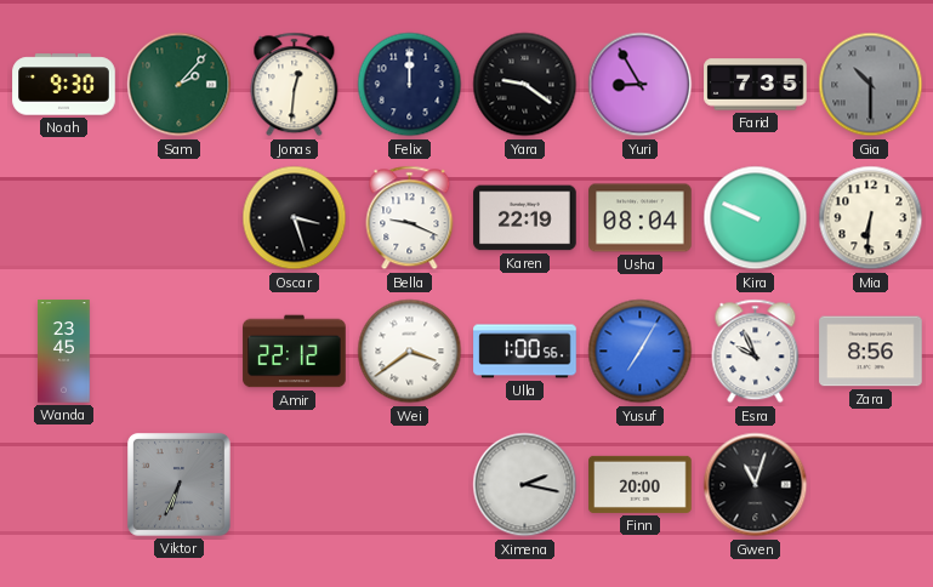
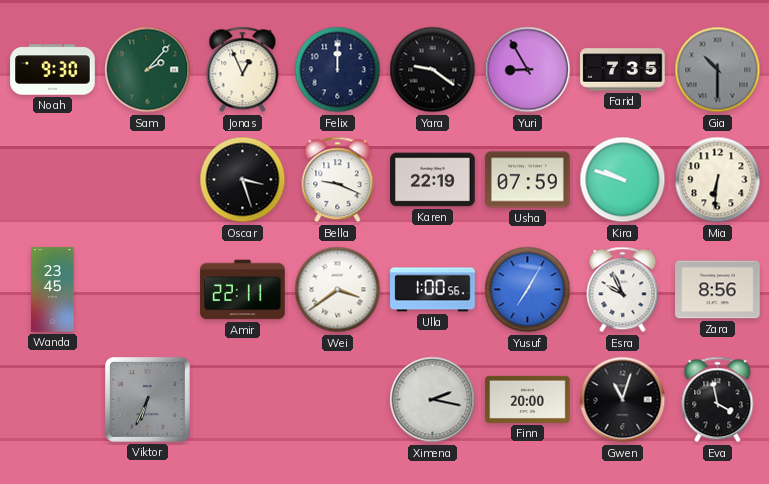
Jonas: 12:31 -> 12:56 (243, 70)
Usha: 08:04 -> 07:59 (528, 180)
Kira: 9:49 -> 9:48 (623, 180)
Amir: 22:12 -> 22:11 (243, 290)
Eva: none -> 3:58 (718, 400)
